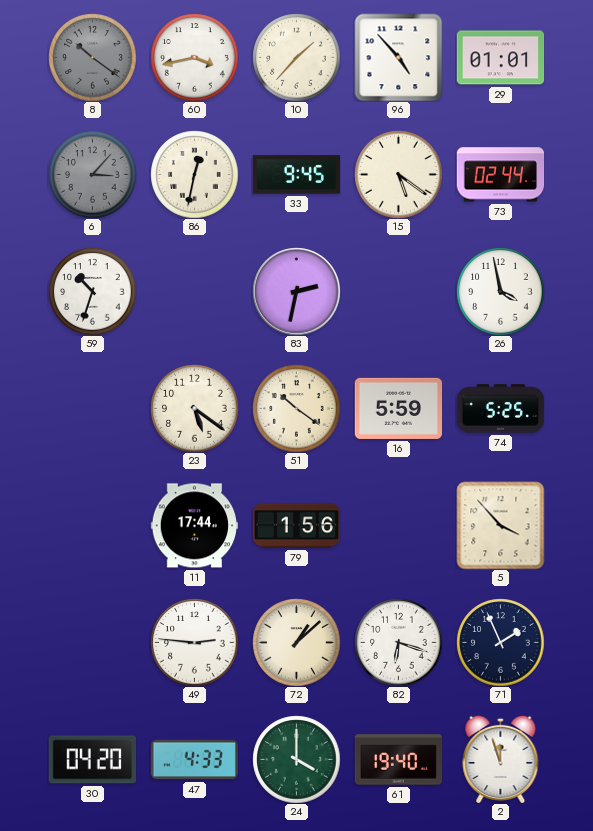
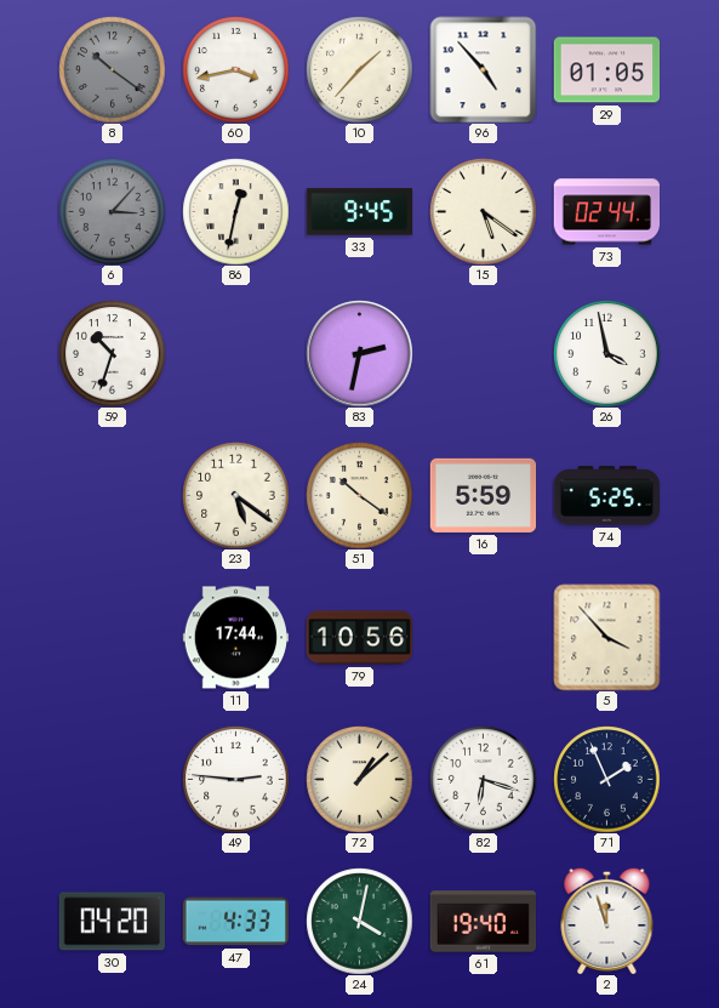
29: 01:01 -> 01:05 (606, 70)
79: 1:56 -> 10:56 (359, 638)
24: 4:00 -> 4:02 (359, 921)
